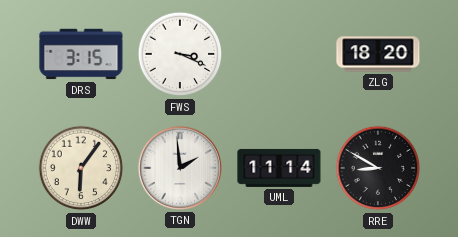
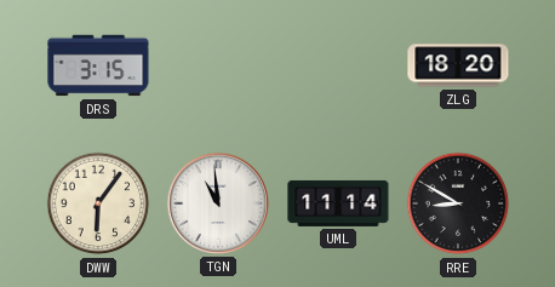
FWS: 3:19 -> none (180, 54)
TGN: 1:59 -> 10:59 (218, 203)
